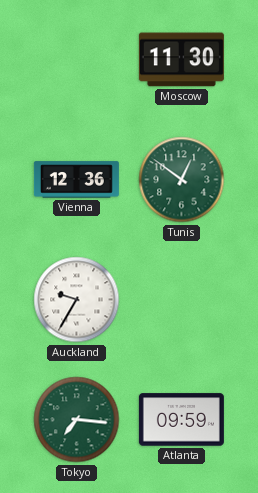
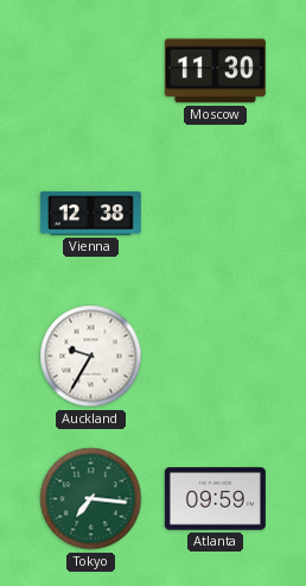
Vienna: 12:36 -> 12:38 (90, 214)
Tunis: 12:51 -> none (182, 180)
